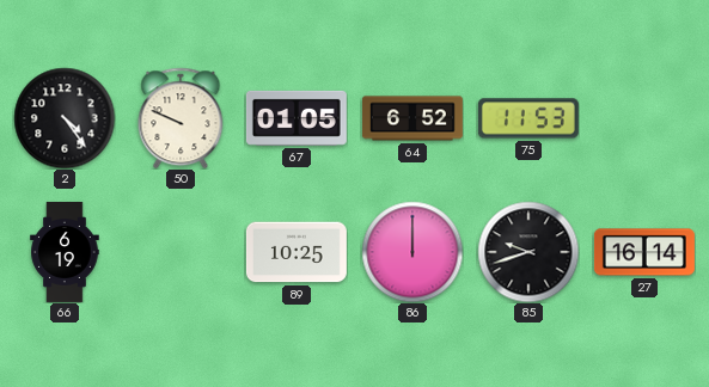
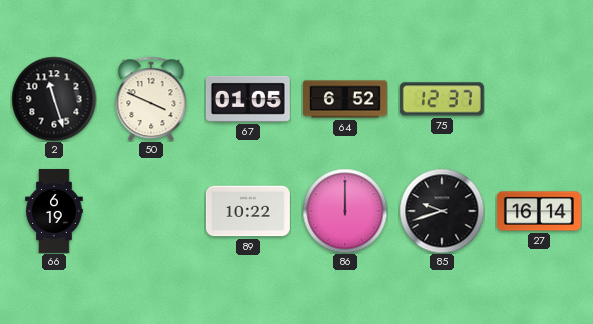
2: 4:24 -> 11:27 (54, 99)
50: 9:49 -> 3:49 (151, 99)
75: 11:53 -> 12:37 (442, 99)
89: 10:25 -> 10:22 (248, 211)
